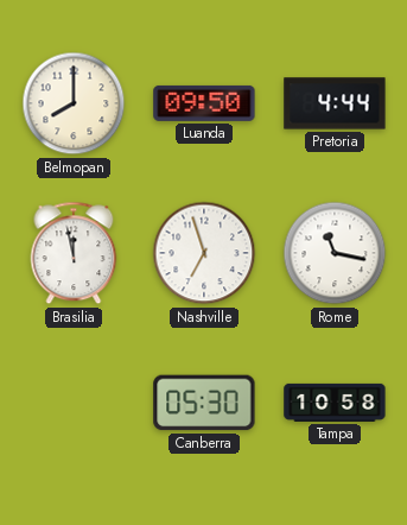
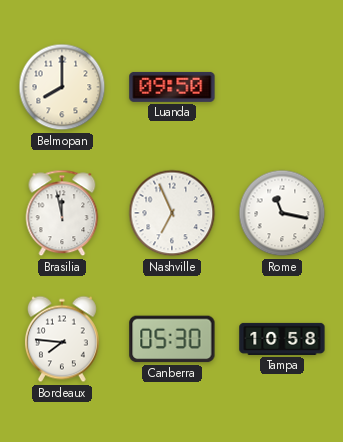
Pretoria: 4:44 -> none (335, 103)
Nashville: 6:57 -> 6:56 (172, 213)
Bordeaux: none -> 7:46 (62, 339)
